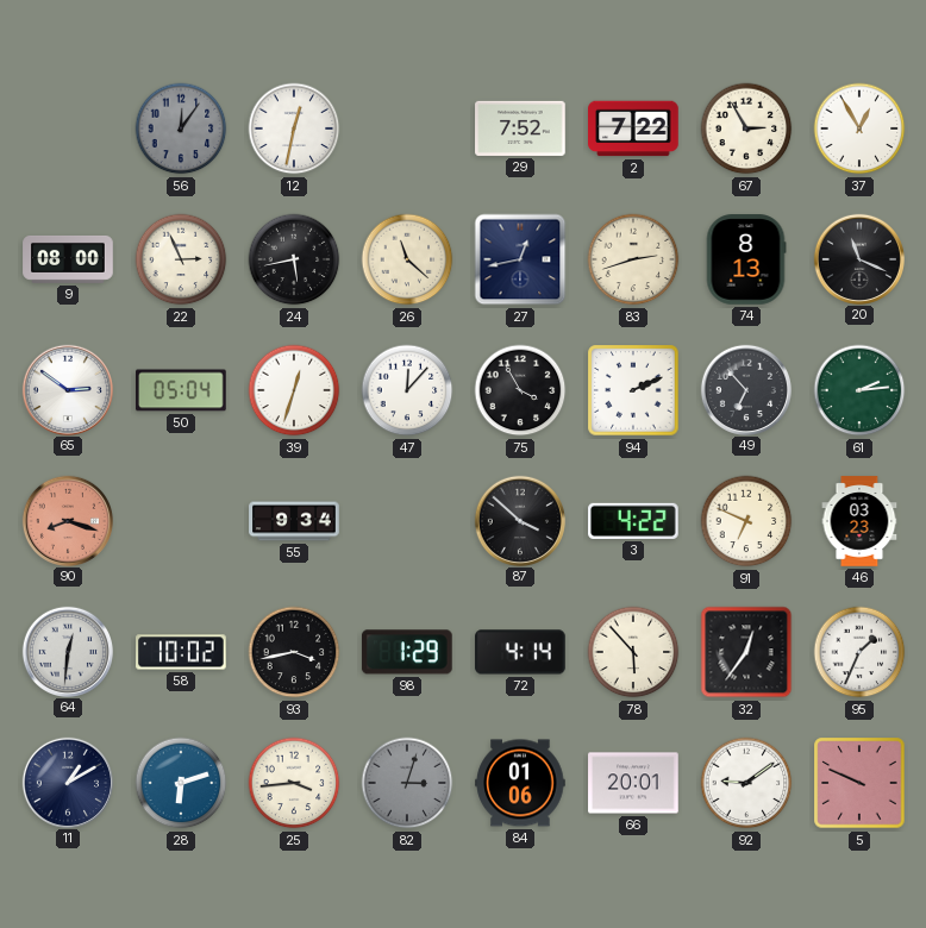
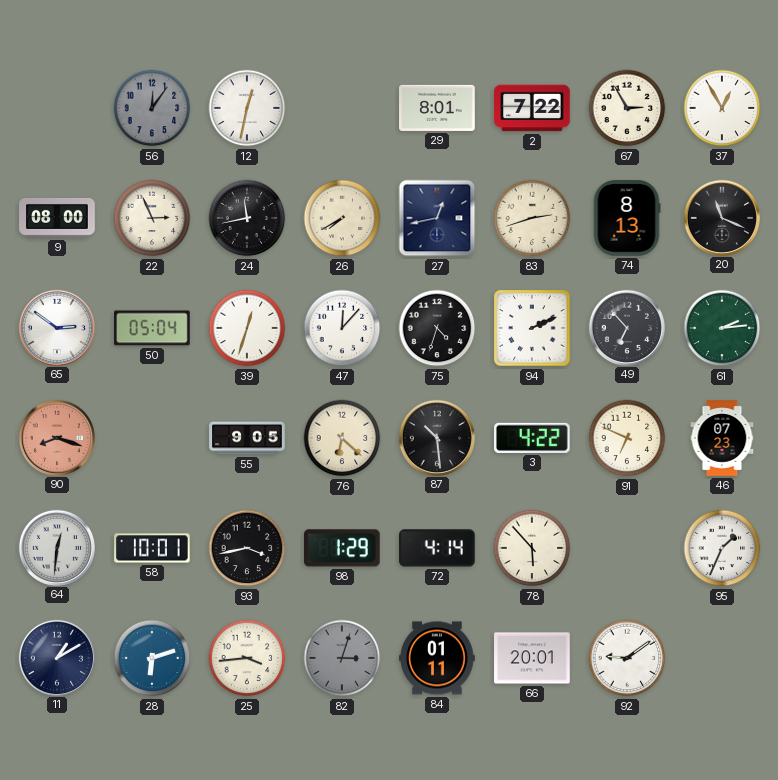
29: 7:52 -> 8:01 (437, 108)
24: 5:43 -> 11:43 (247, 218)
26: 11:22 -> 7:40 (342, 218)
75: 3:55 -> 4:33 (437, 328)
55: 9:34 -> 9:05 (247, 438)
76: none -> 6:22 (342, 438)
87: 3:52 -> 10:29 (436, 437)
46: 03:23 -> 07:23 (722, 438)
58: 10:02 -> 10:01 (152, 548)
32: 12:36 -> none (746, 652)
84: 01:06 -> 01:11 (437, 658)
5: 9:49 -> none (859, 783)
